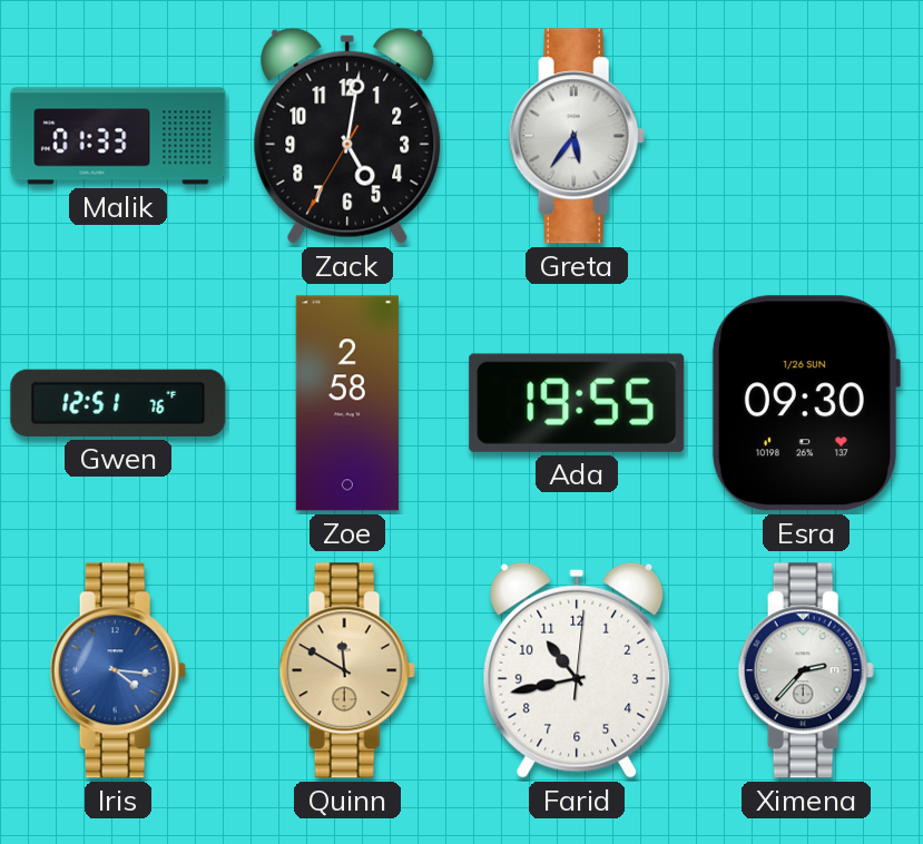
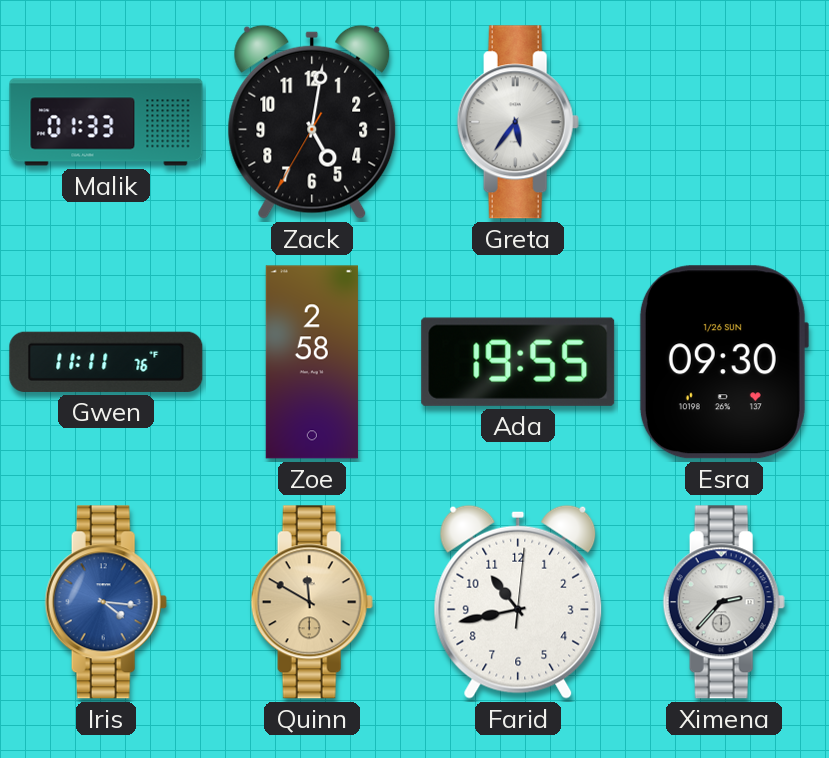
Gwen: 12:51 -> 11:11 (106, 362)
